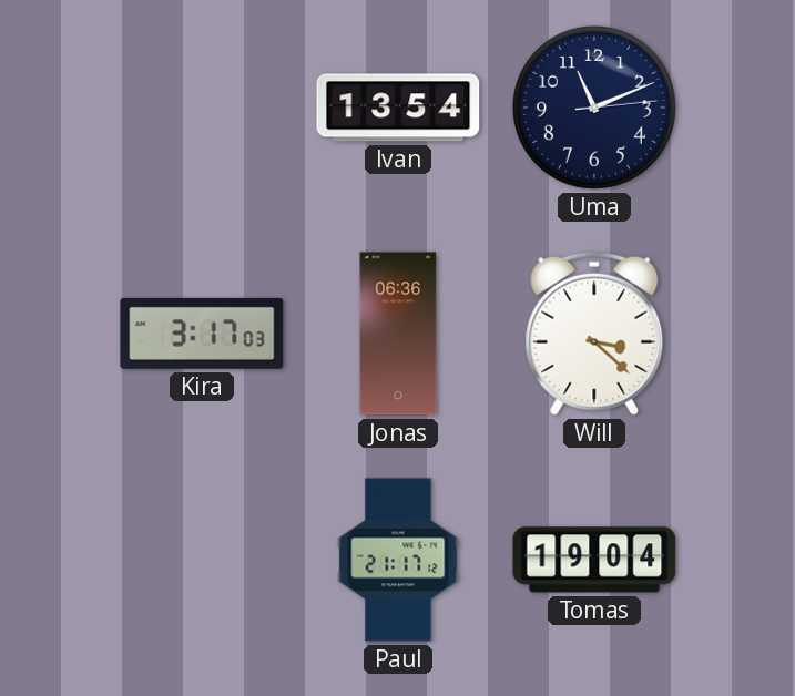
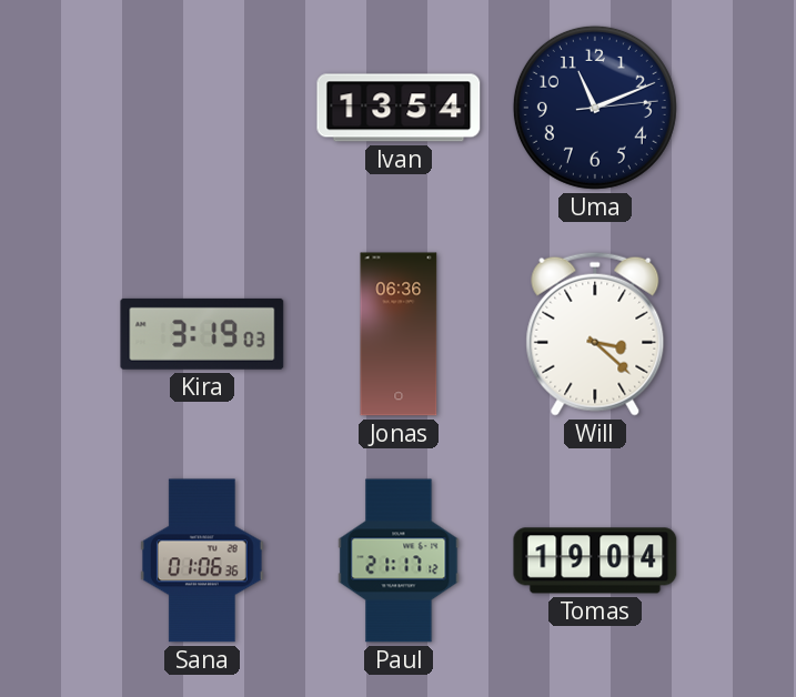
Kira: 3:17 -> 3:19 (202, 334)
Sana: none -> 01:06 (202, 560)
